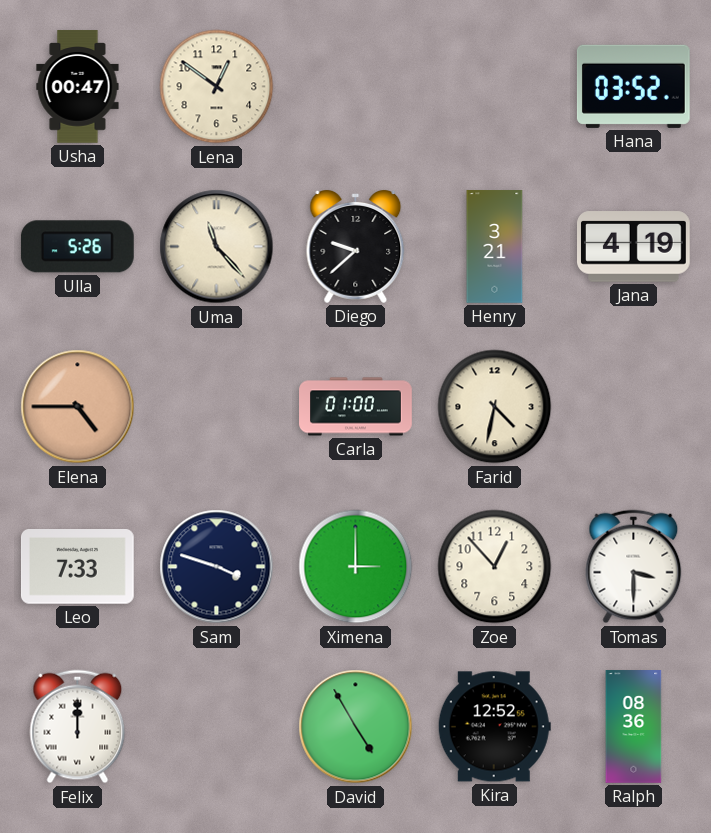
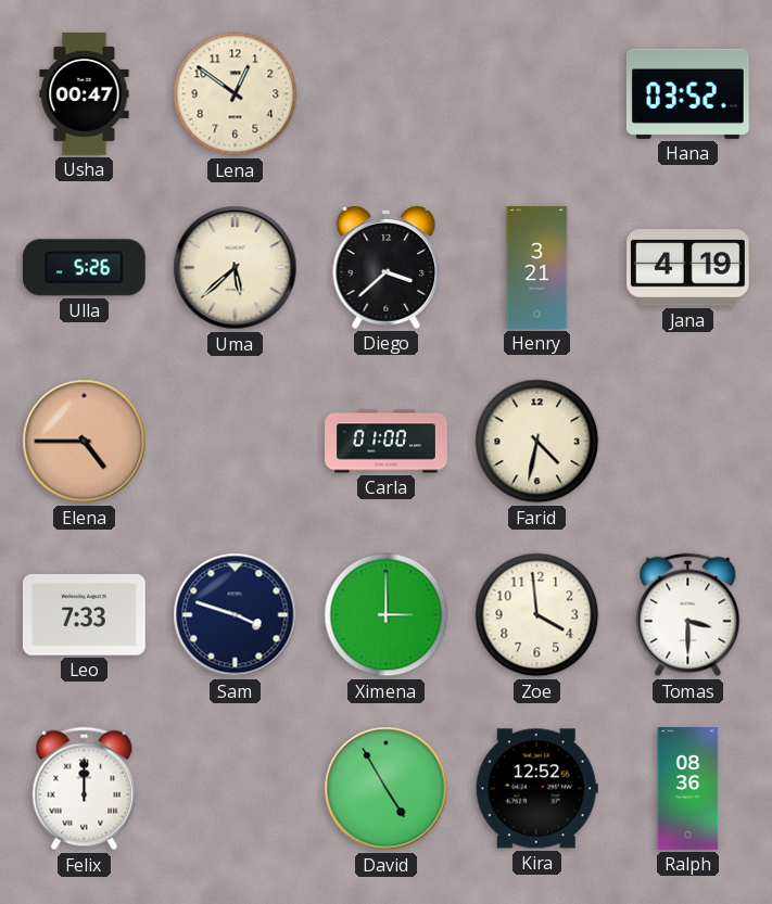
Uma: 11:23 -> 5:38 (236, 268)
Diego: 9:38 -> 3:38 (387, 268)
Zoe: 12:53 -> 3:59 (537, 615)
